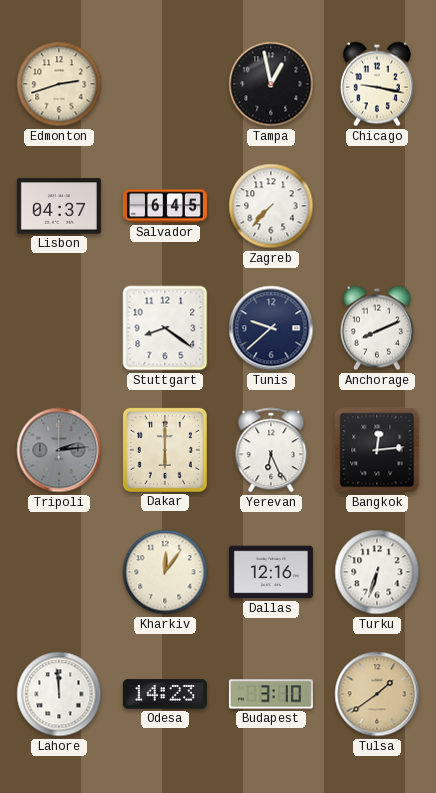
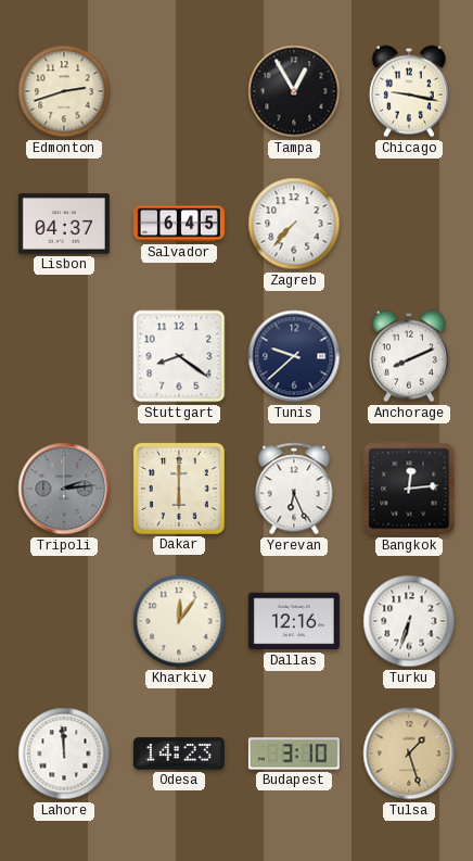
Tampa: 12:58 -> 12:55 (294, 91)
Tulsa: 1:39 -> 1:27 (409, 754)
